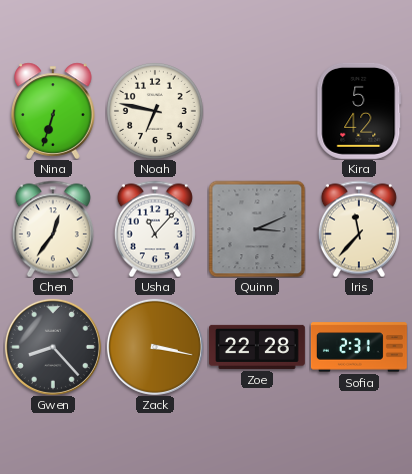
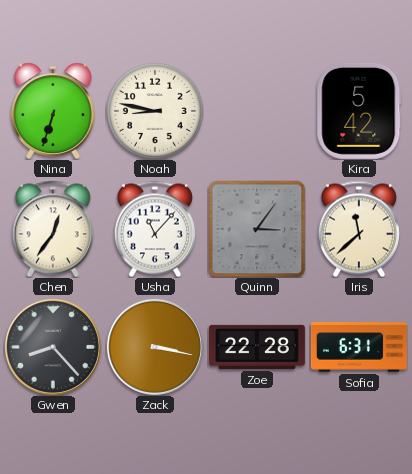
Noah: 6:47 -> 8:47 (155, 111)
Quinn: 3:11 -> 3:06 (257, 229)
Iris: 11:37 -> 11:38 (359, 229)
Sofia: 2:31 -> 6:31 (359, 347)
